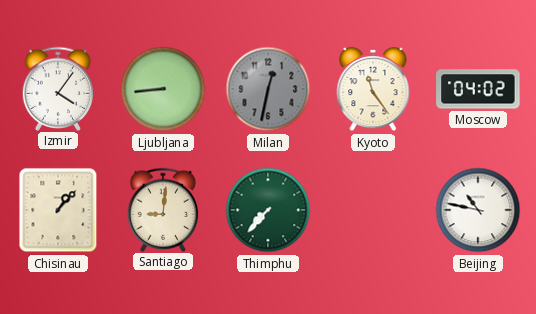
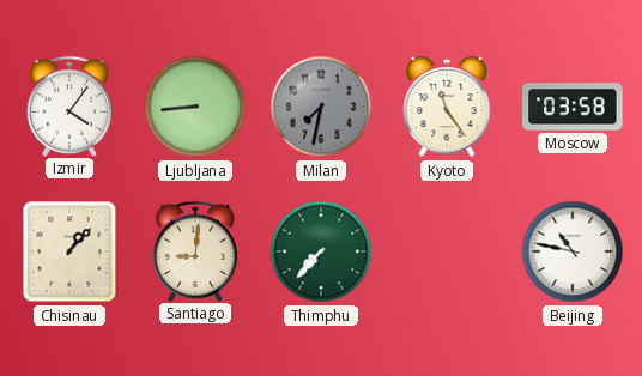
Milan: 12:32 -> 7:32 (321, 107)
Moscow: 04:02 -> 03:58 (573, 107)
